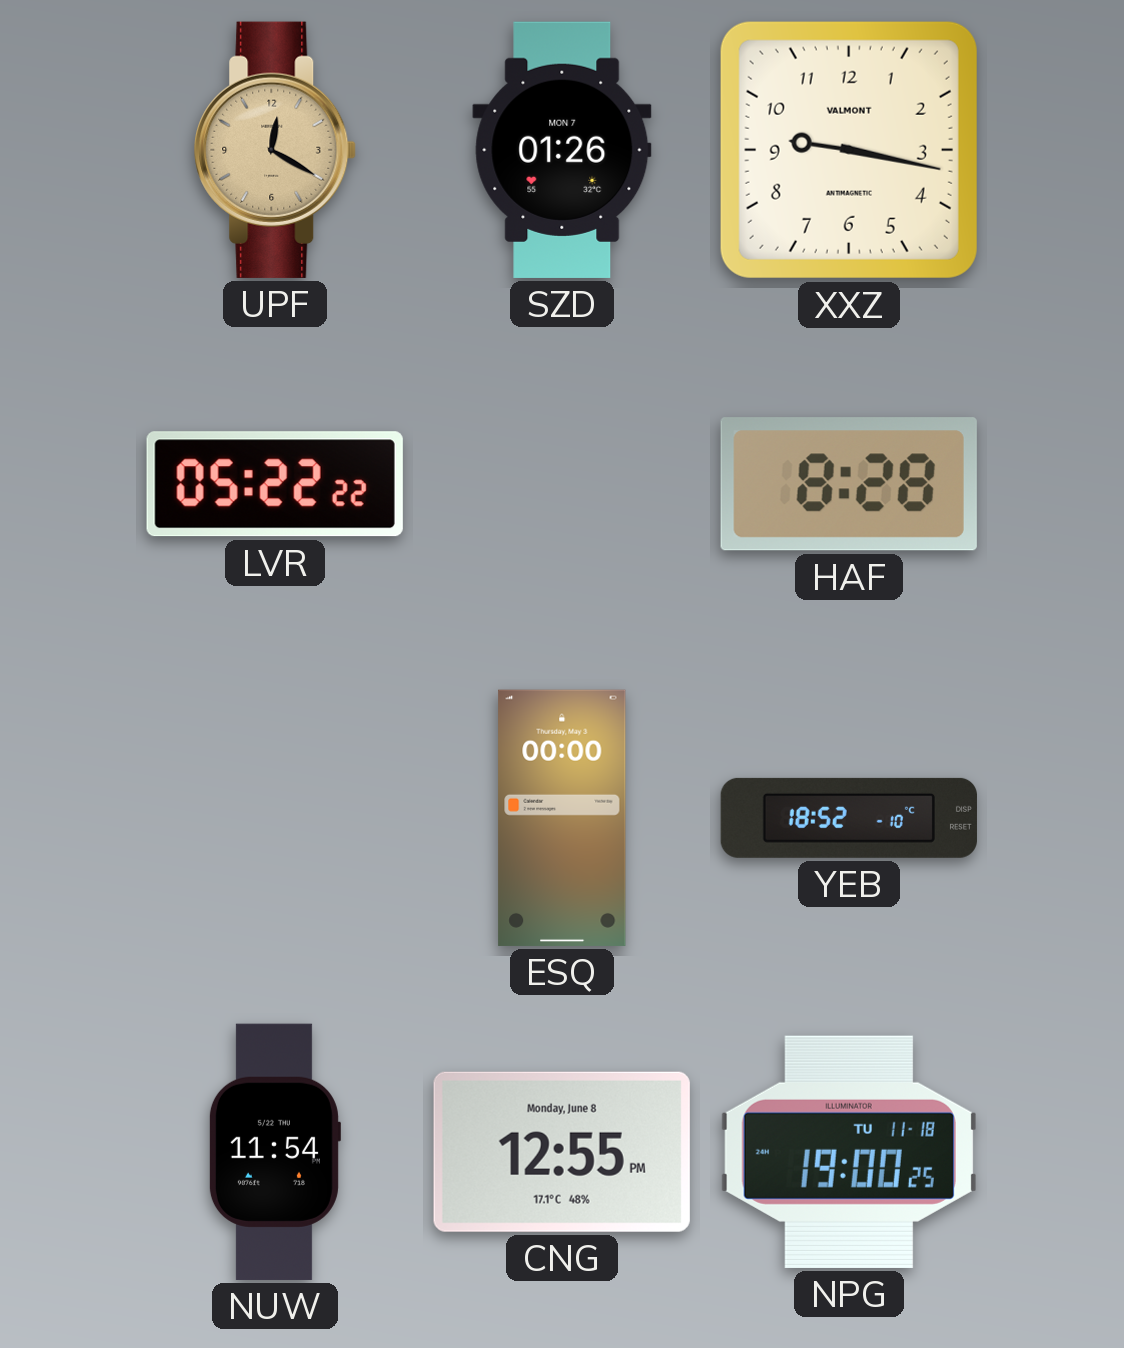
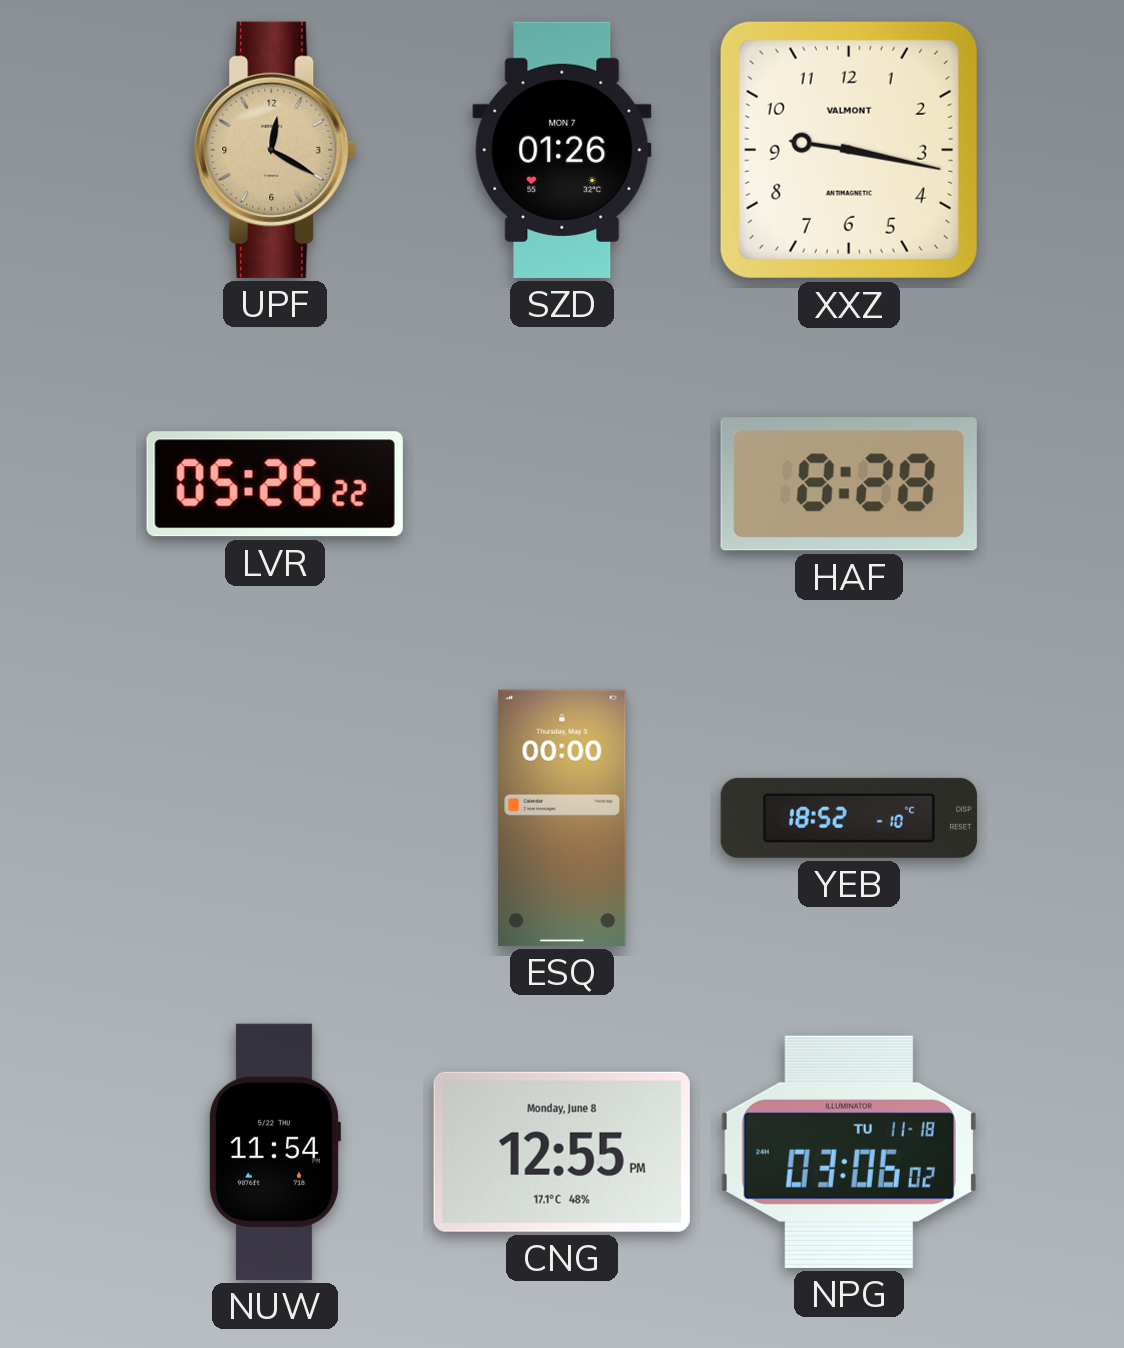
LVR: 05:22 -> 05:26 (275, 484)
NPG: 19:00 -> 03:06 (849, 1152)
